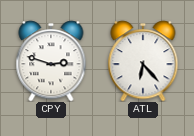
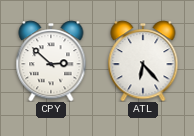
CPY: 2:48 -> 2:52 (51, 61)
